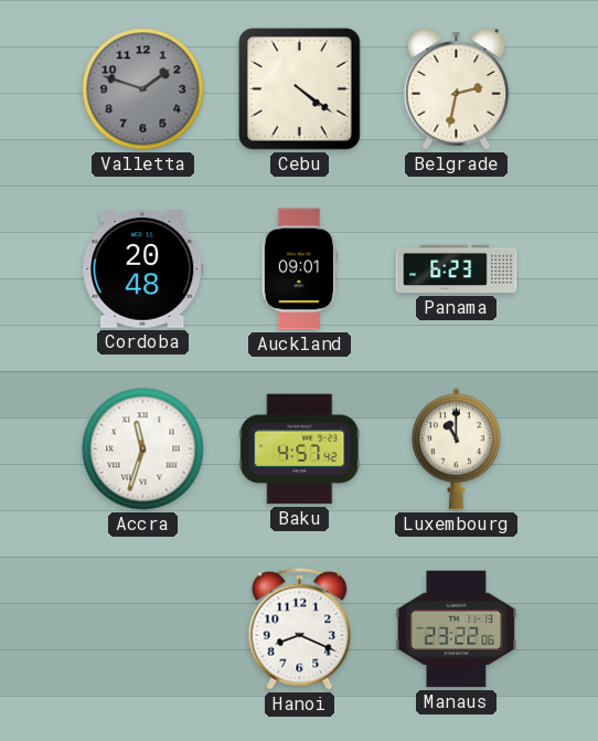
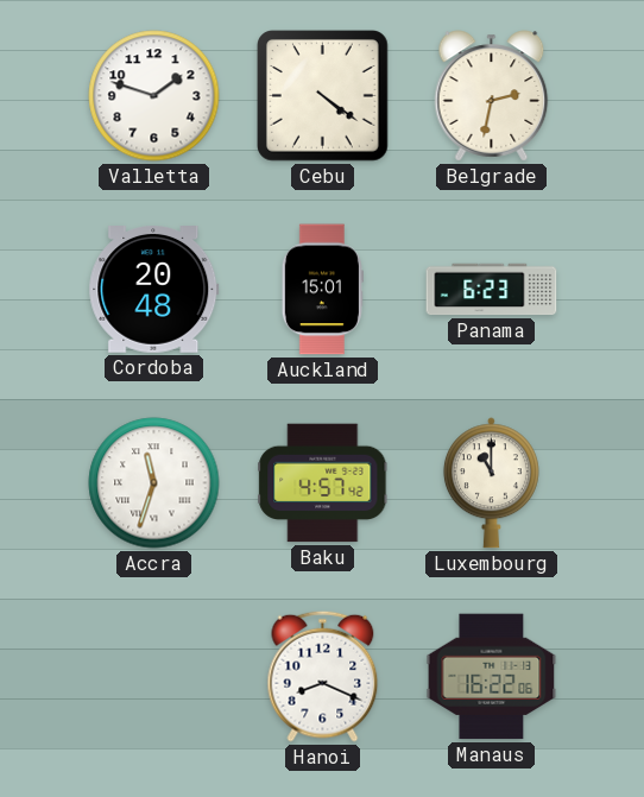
Valletta dial: grey -> white (154, 96)
Auckland: 09:01 -> 15:01 (322, 290)
Manaus: 23:22 -> 16:22 (492, 677)
